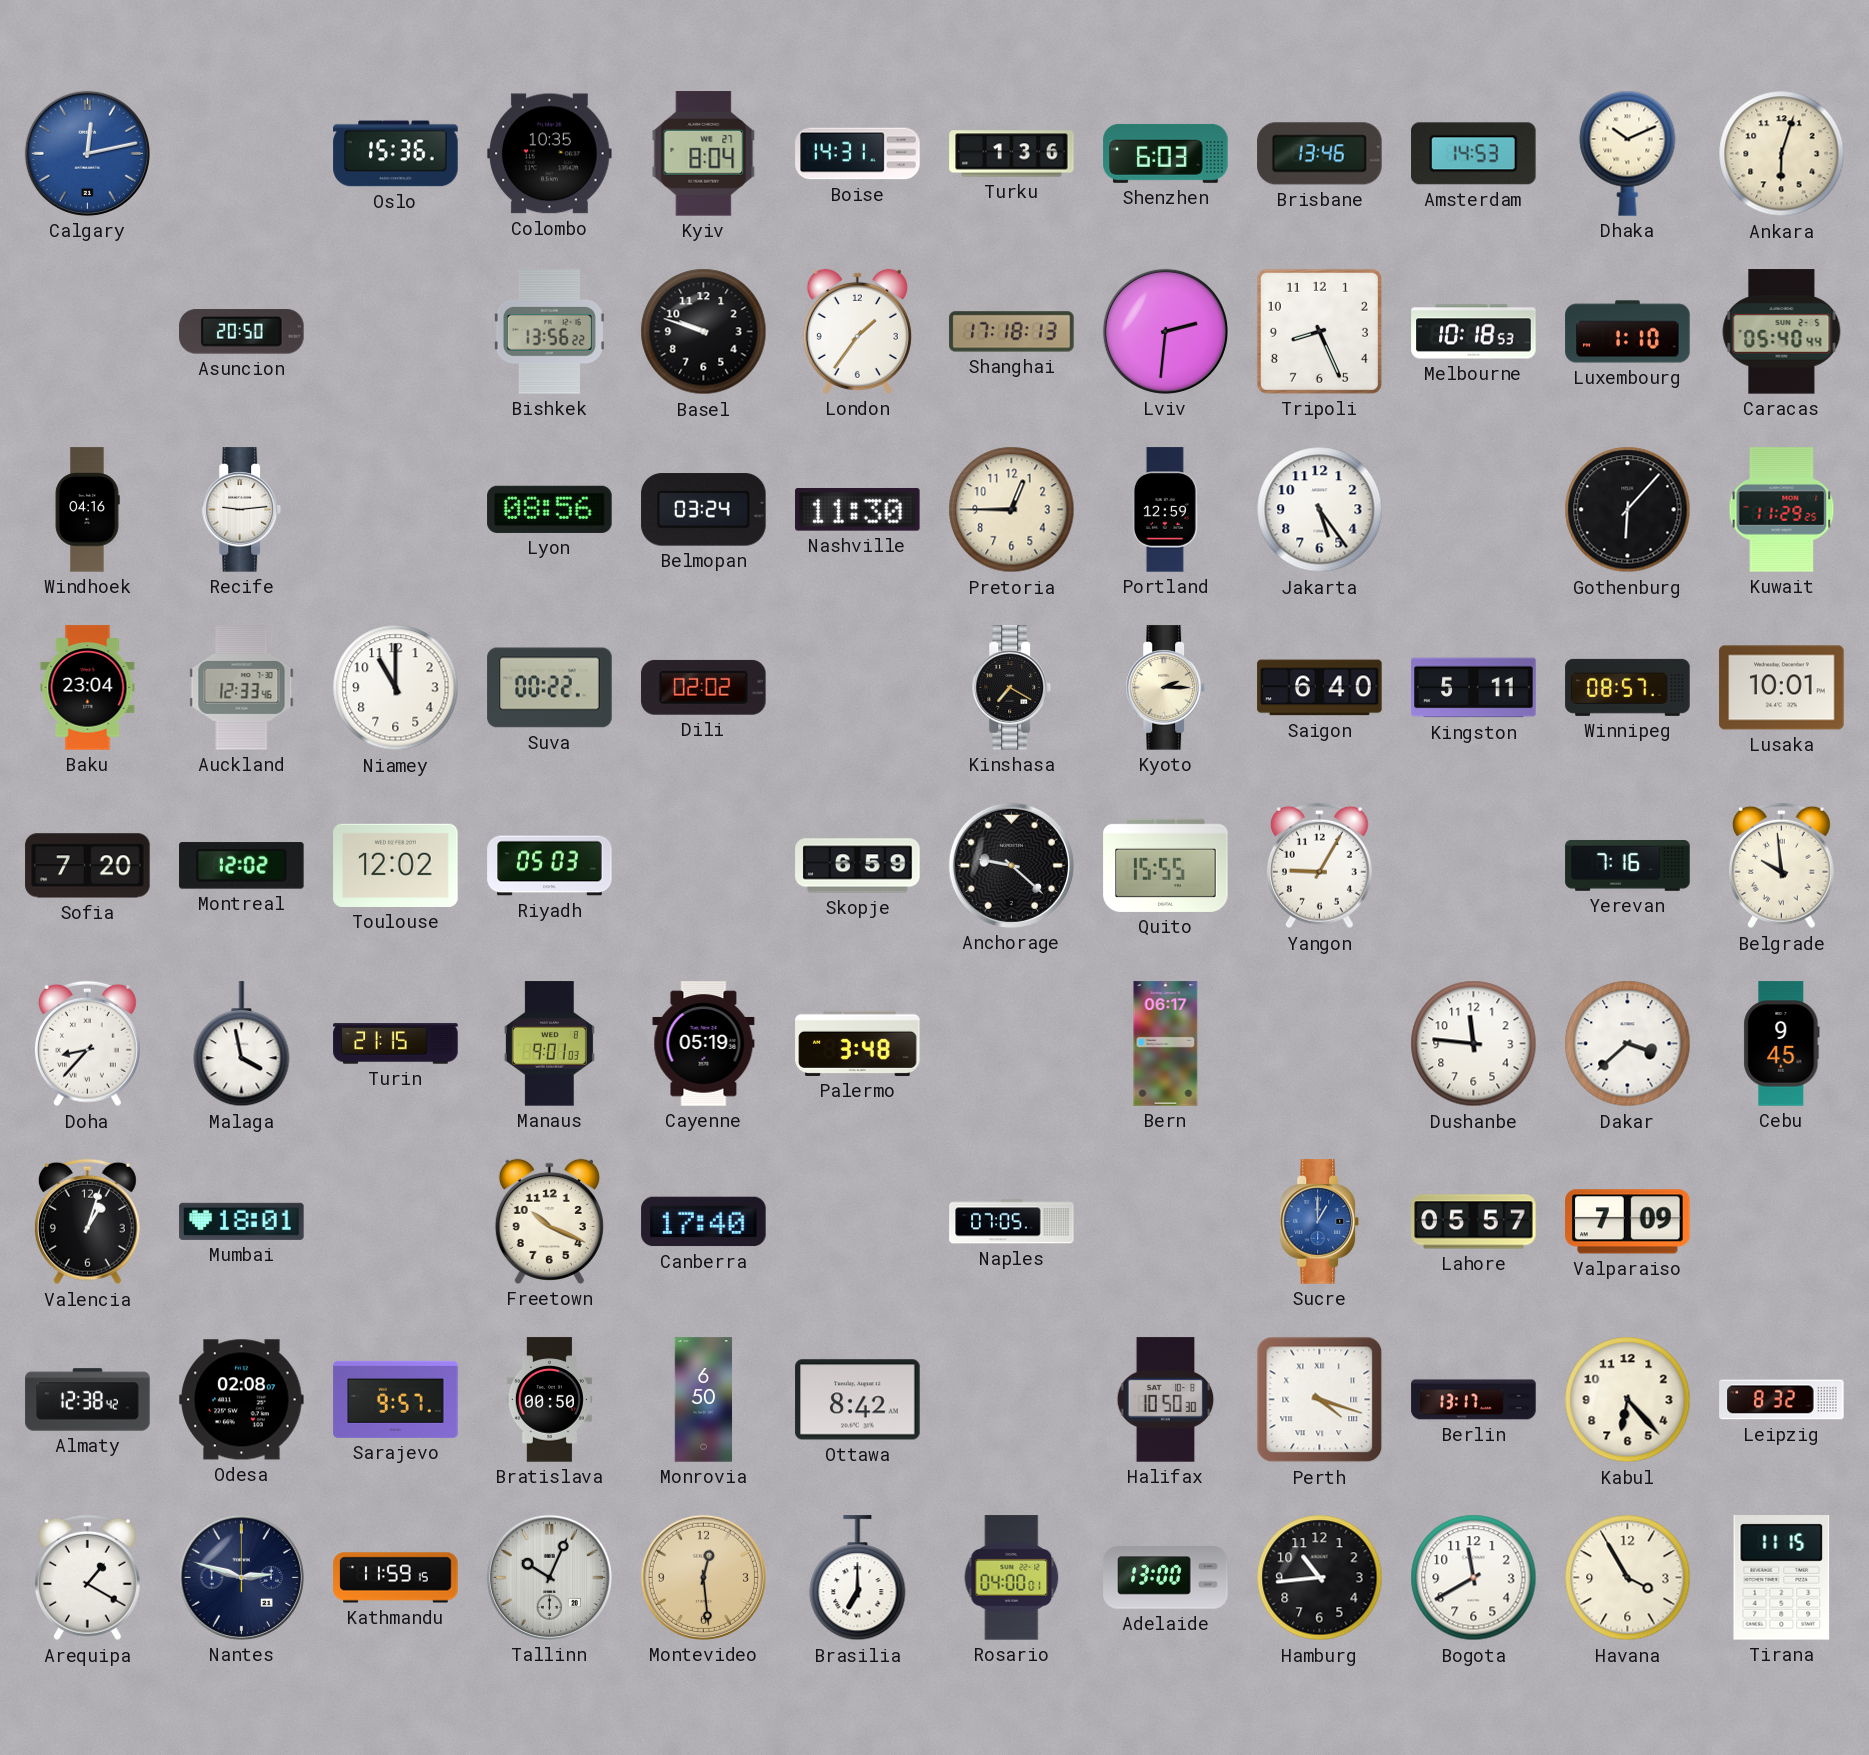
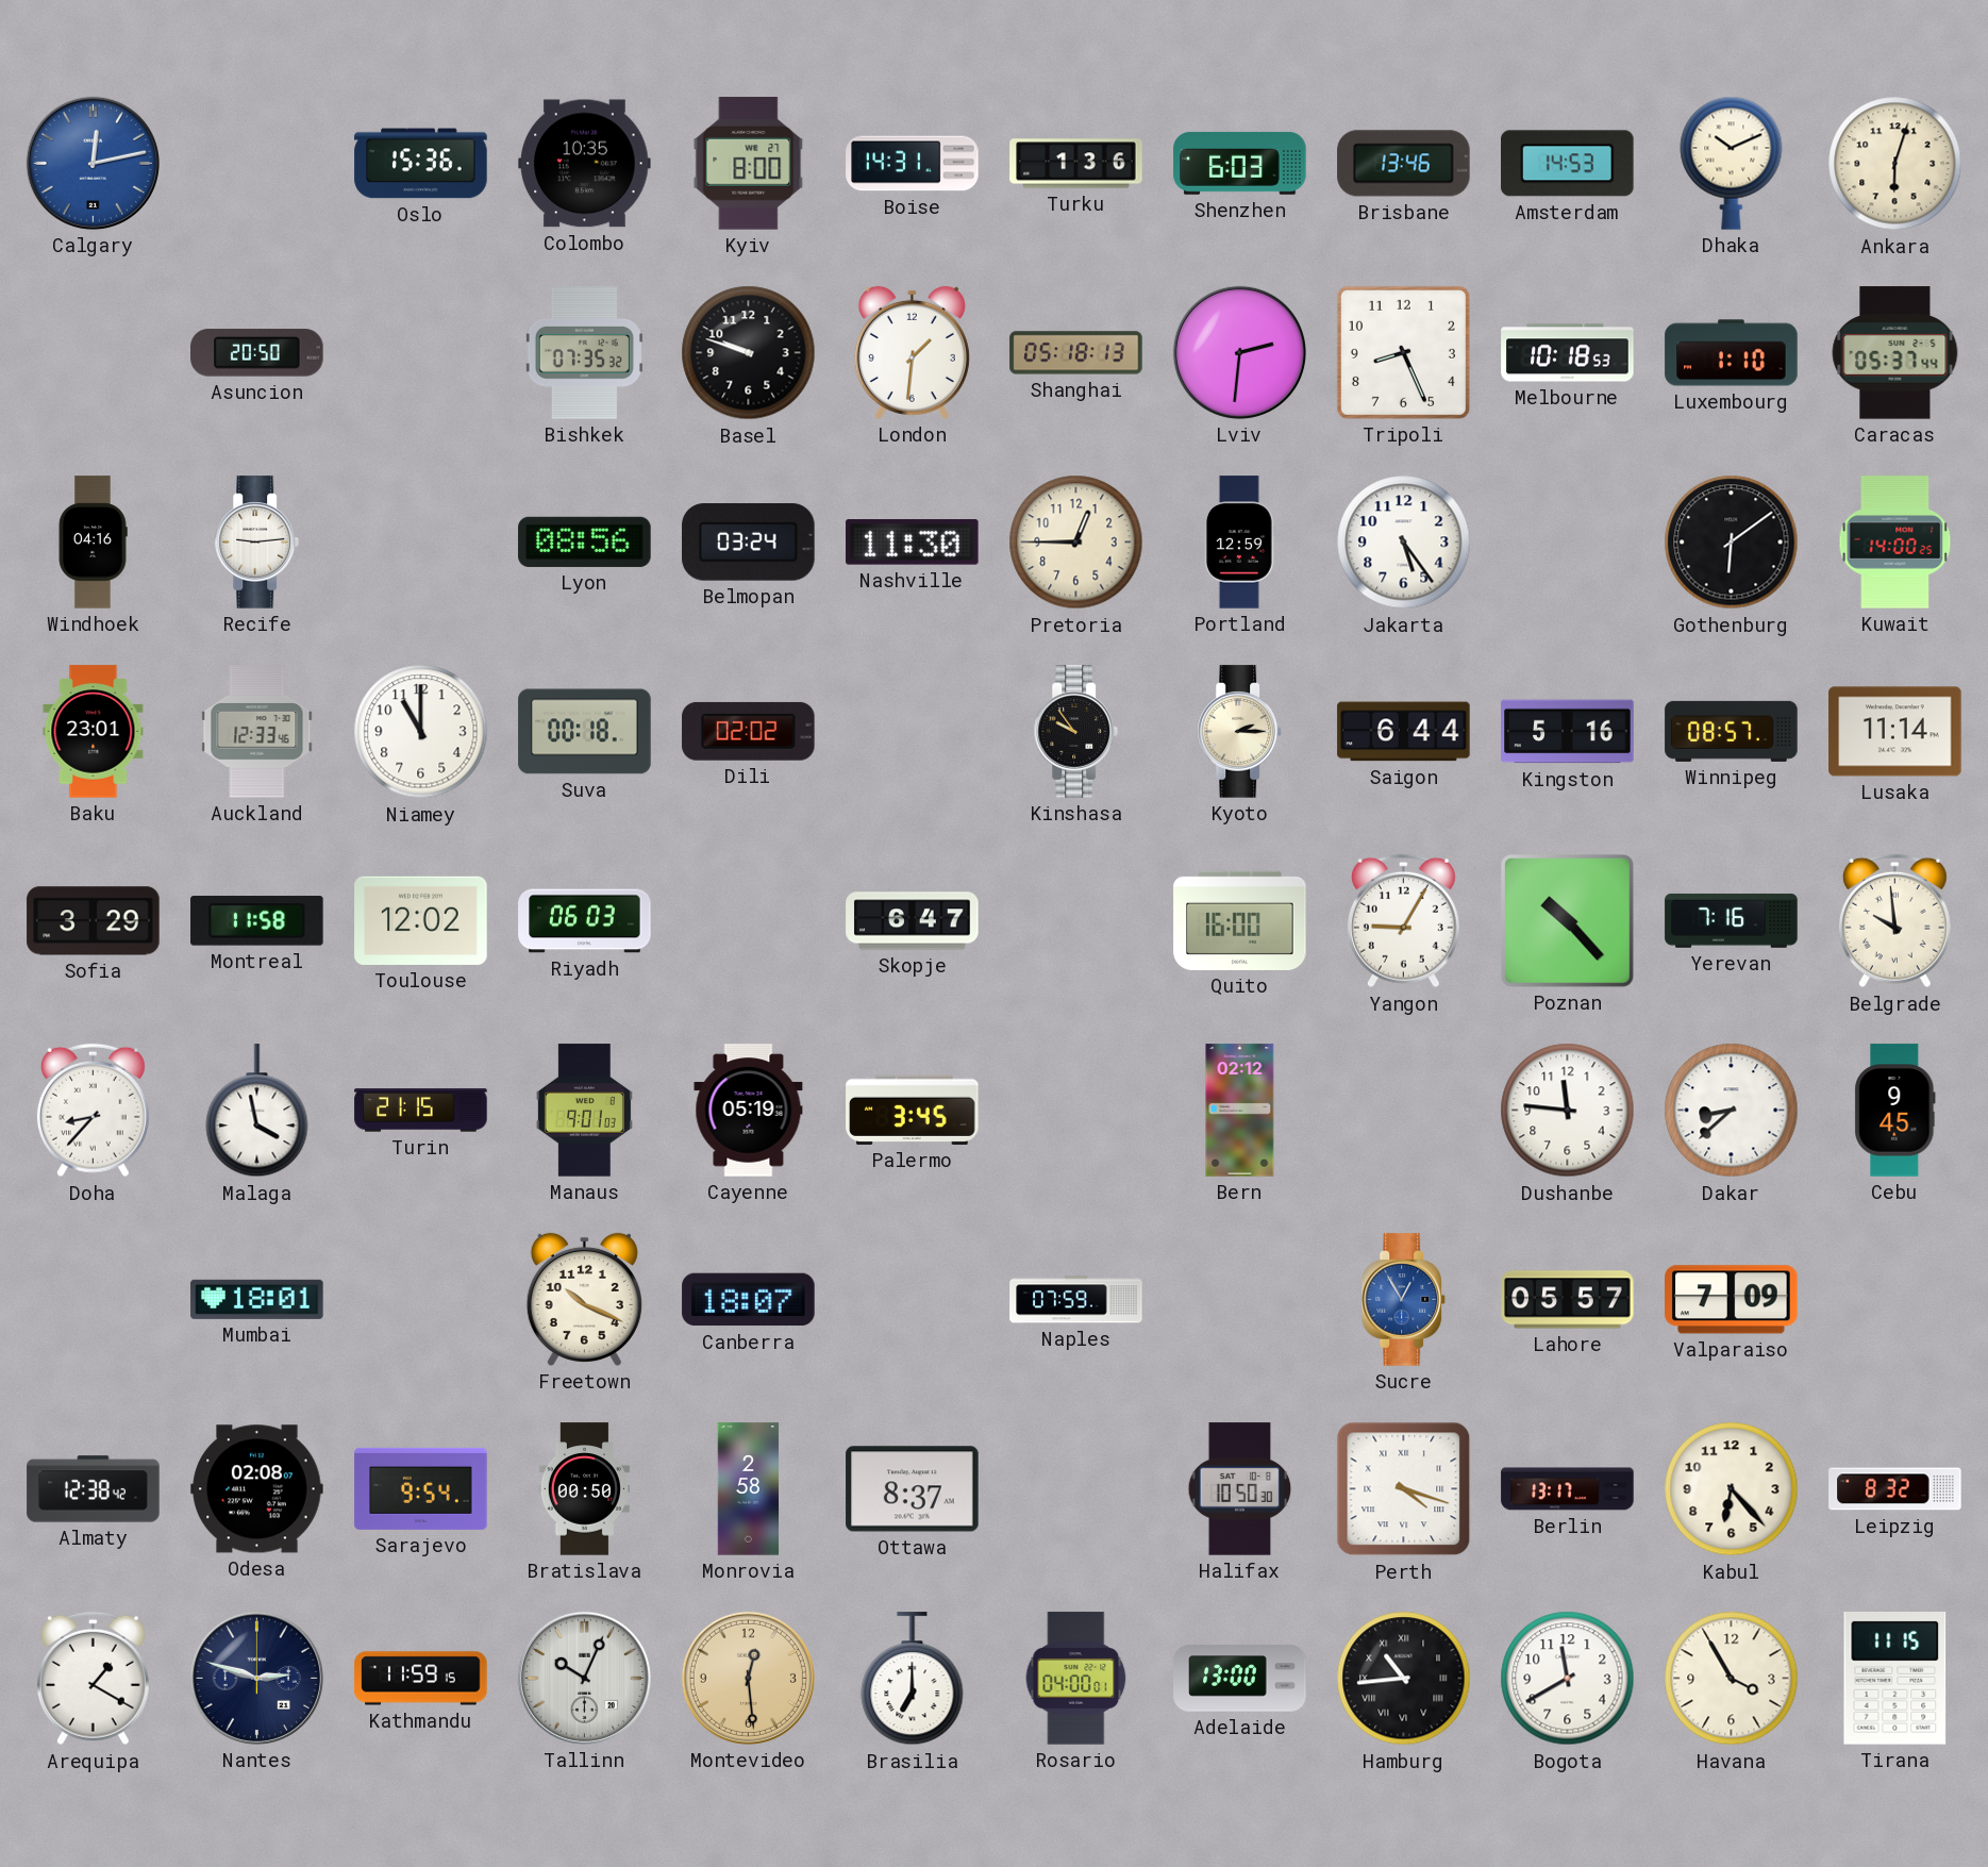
Kyiv: 8:04 -> 8:00 (749, 164)
Bishkek: 13:56 -> 07:35 (584, 353)
London: 1:36 -> 1:31 (912, 352)
Shanghai: 17:18 -> 05:18 (1076, 353)
Caracas: 05:40 -> 05:37 (1895, 353)
Gothenburg: 6:07 -> 6:09 (1732, 543)
Kuwait: 11:29 -> 14:00 (1895, 543)
Baku: 23:04 -> 23:01 (94, 732)
Suva: 00:22 -> 00:18 (585, 732)
Kinshasa: 7:20 -> 9:54 (1076, 732)
Saigon: 6:40 -> 6:44 (1404, 732)
Kingston: 5:11 -> 5:16 (1568, 732)
Lusaka: 10:01 -> 11:14 (1895, 732)
Sofia: 7:20 -> 3:29 (94, 921)
Montreal: 12:02 -> 11:58 (257, 921)
Riyadh: 05:03 -> 06:03 (585, 921)
Skopje: 6:59 -> 6:47 (913, 921)
Anchorage: 9:22 -> none (1011, 865)
Quito: 15:55 -> 16:00 (1240, 920)
Poznan: none -> 10:23 (1568, 921)
Palermo: 3:48 -> 3:45 (913, 1110)
Bern: 06:17 -> 02:12 (1240, 1111)
Dakar: 3:38 -> 8:38 (1732, 1111)
Valencia: 1:03 -> none (87, 1222)
Canberra: 17:40 -> 18:07 (749, 1300)
Naples: 07:05 -> 07:59 (1076, 1300)
Sucre: 1:00 -> 12:55 (1404, 1300)
Sarajevo: 9:57 -> 9:54 (421, 1488)
Monrovia: 6:50 -> 2:58 (749, 1489)
Ottawa: 8:42 -> 8:37 (913, 1489)
Hamburg numerals: Arabic -> Roman (1404, 1679)
